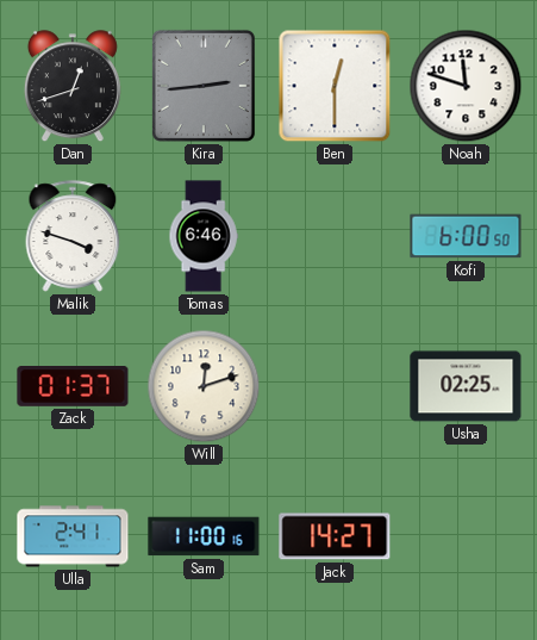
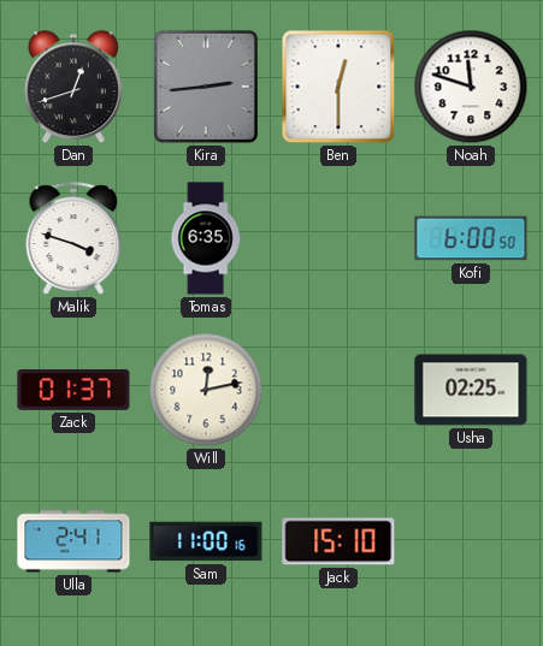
Tomas: 6:46 -> 6:35 (206, 238)
Will: 12:12 -> 12:13 (206, 390)
Jack: 14:27 -> 15:10 (338, 541)
